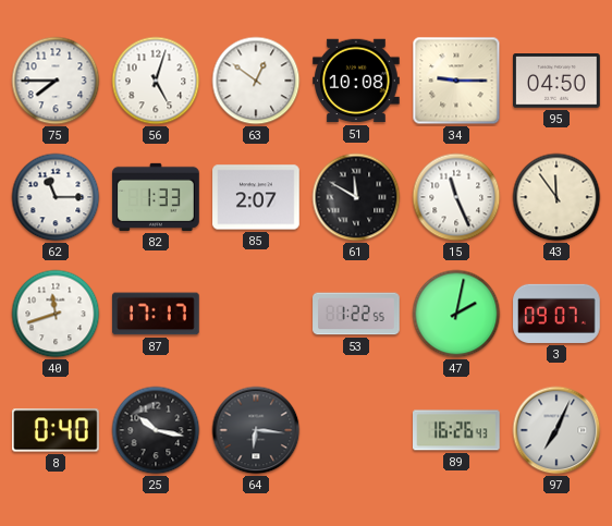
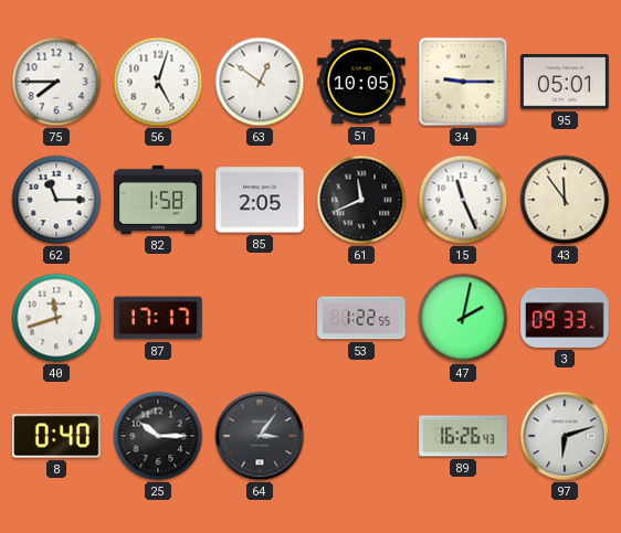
51: 10:08 -> 10:05 (361, 82)
95: 04:50 -> 05:01 (565, 83)
82: 1:33 -> 1:58 (158, 200)
85: 2:07 -> 2:05 (260, 200)
61: 11:50 -> 11:41 (361, 200)
3: 09:07 -> 09:33 (565, 318)
25: 10:17 -> 10:15 (158, 436)
64: 6:16 -> 3:06 (260, 436)
97: 7:04 -> 6:12 (565, 436)
